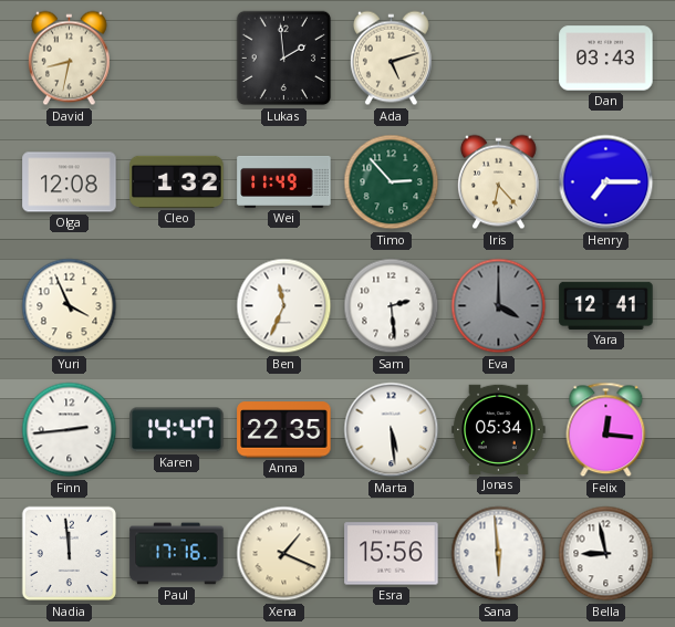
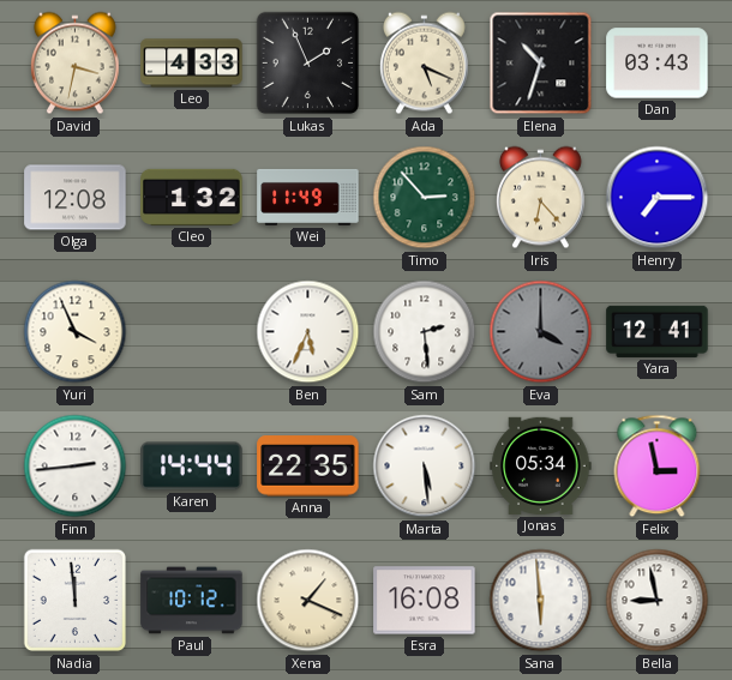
David: 8:32 -> 3:32 (74, 64)
Leo: none -> 4:33 (192, 64)
Lukas: 1:59 -> 1:56 (308, 64)
Ada: 5:12 -> 5:19 (424, 64)
Elena: none -> 10:33 (541, 64)
Ben: 11:34 -> 5:34 (308, 332)
Karen: 14:47 -> 14:44 (192, 467)
Felix: 12:16 -> 2:58 (658, 467)
Paul: 17:16 -> 10:12 (192, 601)
Esra: 15:56 -> 16:08 (425, 601)
